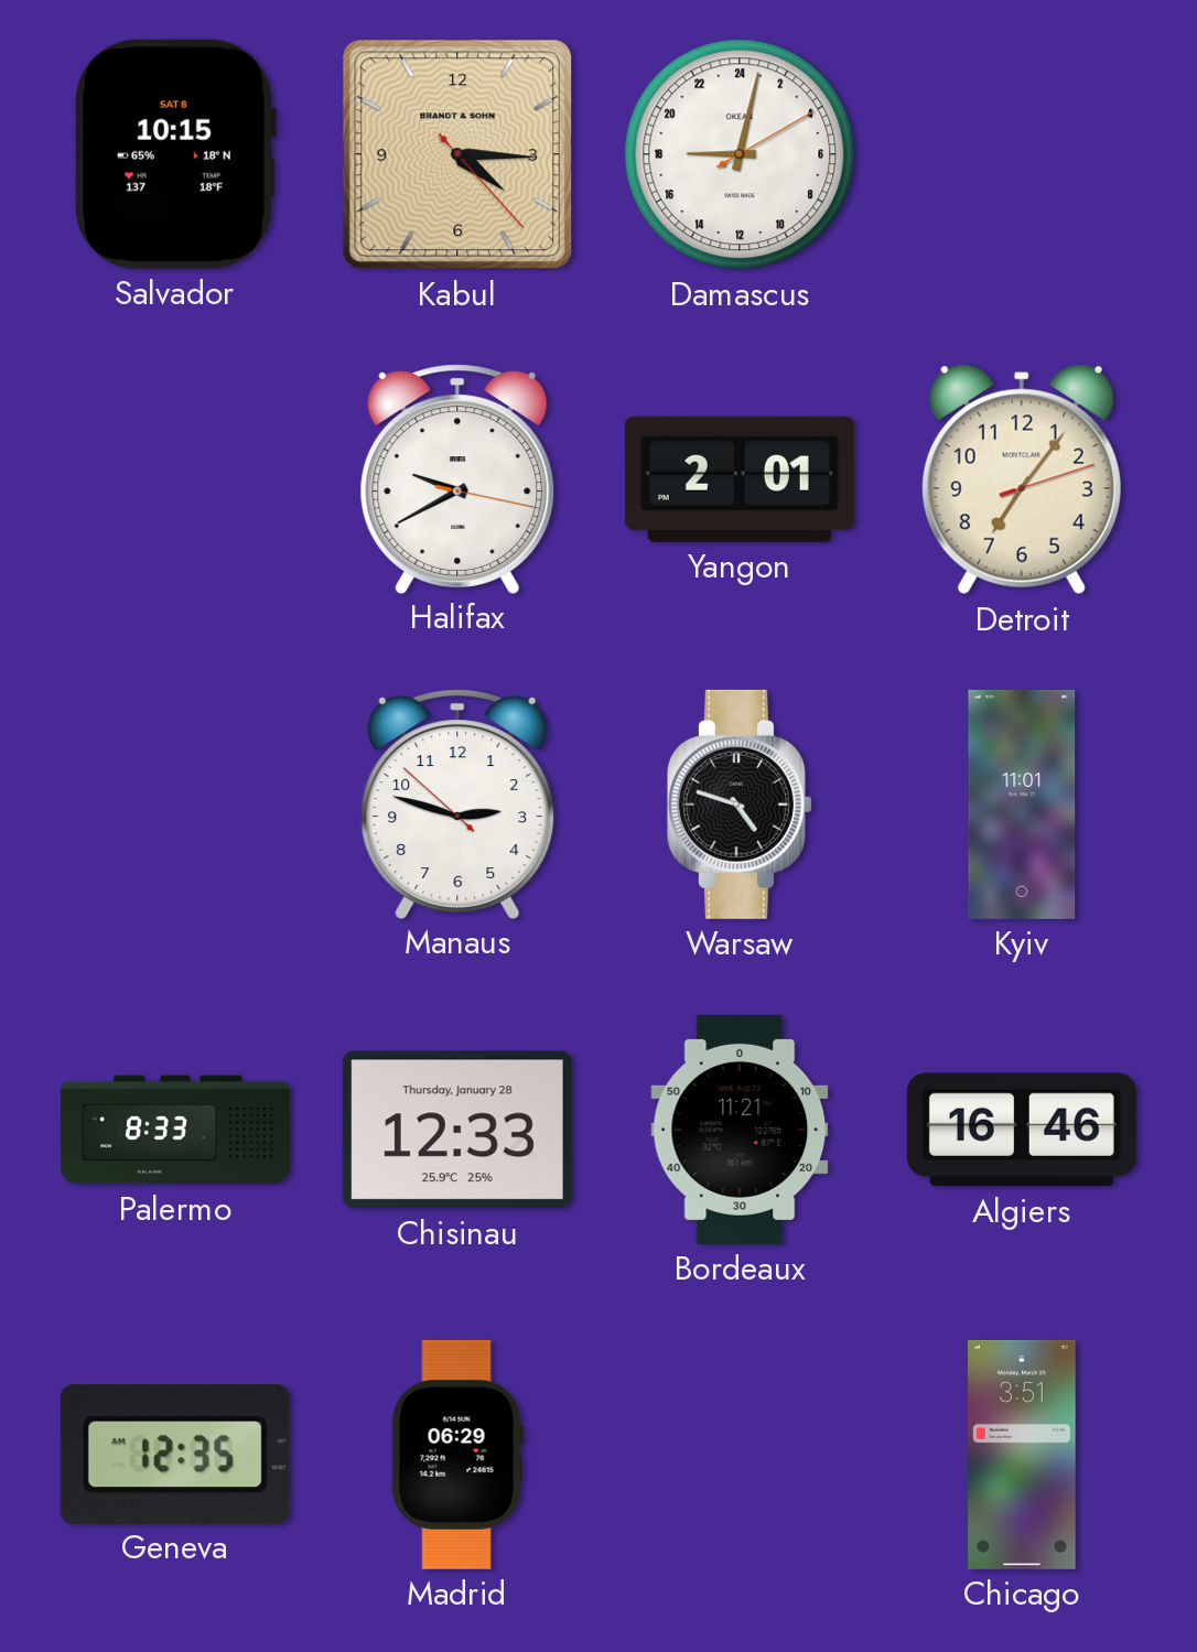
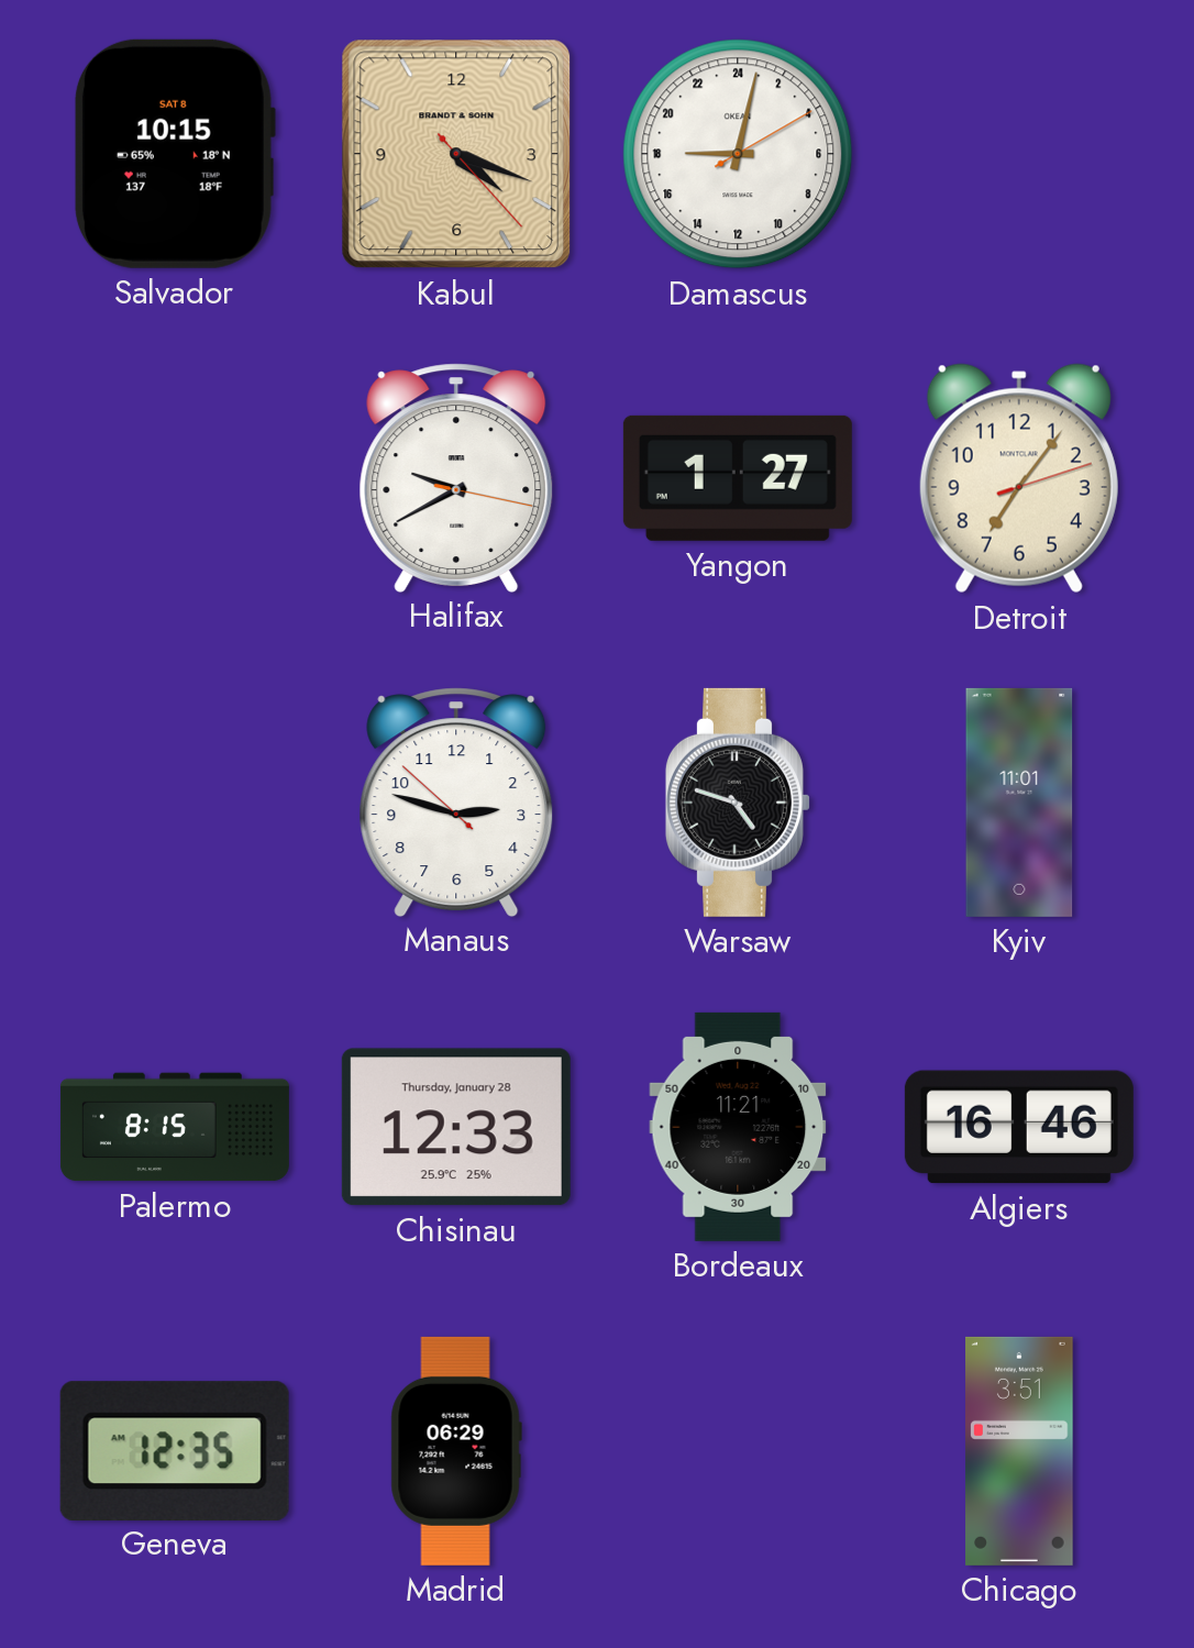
Kabul: 4:15 -> 4:18 (456, 154)
Yangon: 2:01 -> 1:27 (738, 478)
Palermo: 8:33 -> 8:15 (175, 1127)
